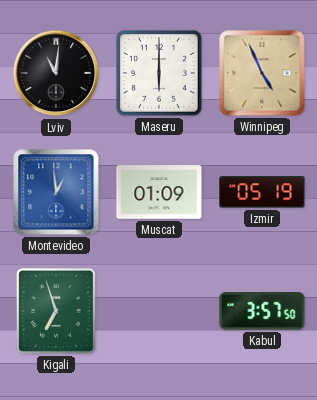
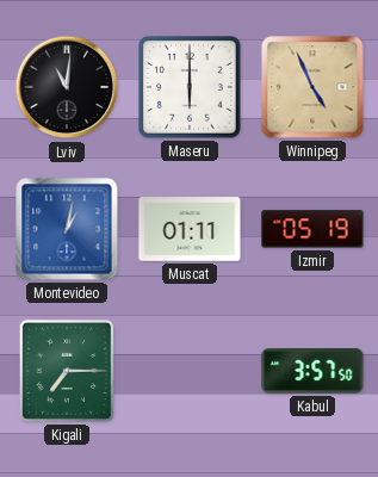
Montevideo: 12:59 -> 1:02 (67, 229)
Muscat: 01:09 -> 01:11 (190, 229)
Kigali: 6:57 -> 7:15 (67, 371)
